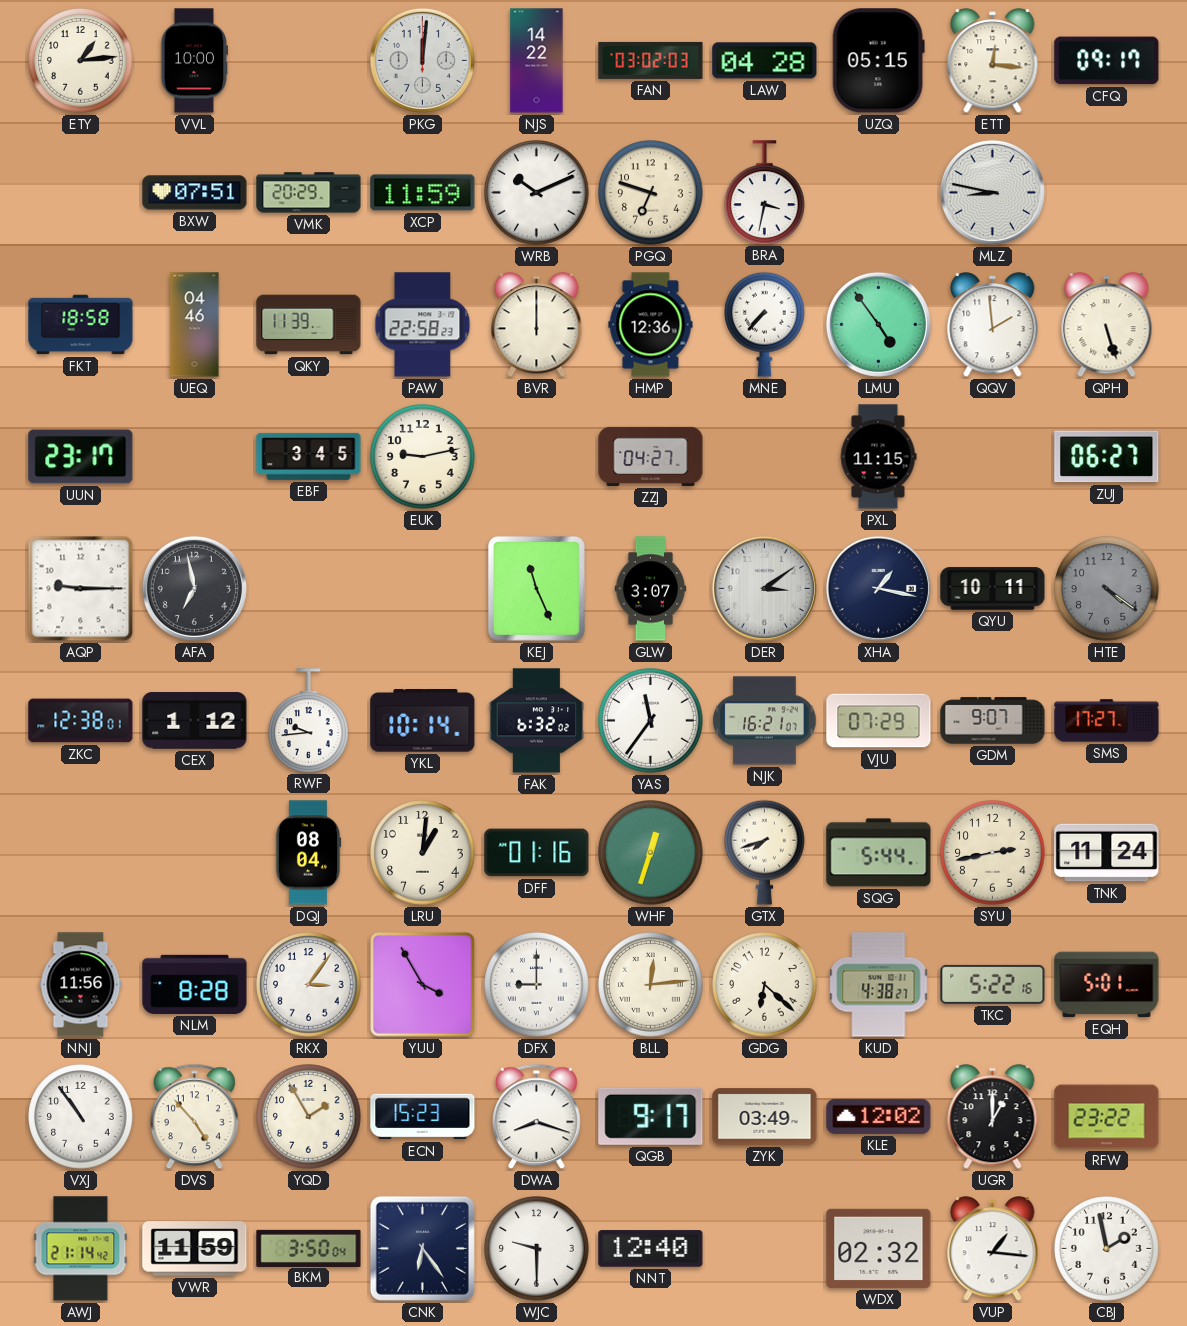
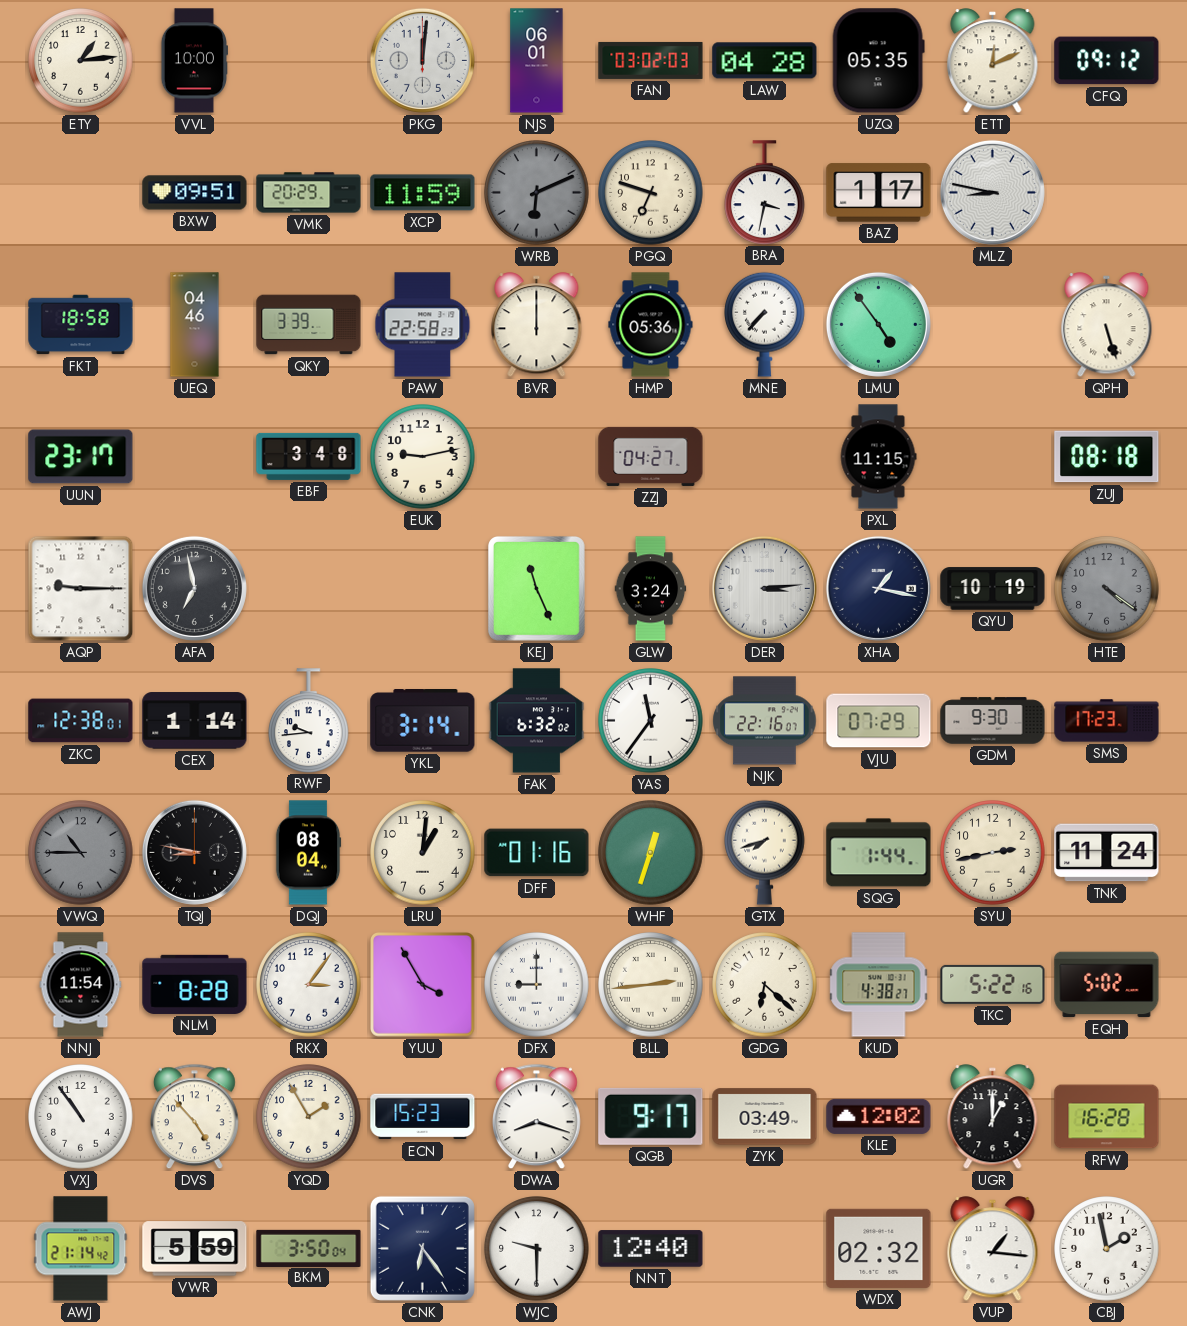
NJS: 14:22 -> 06:01 (537, 61)
UZQ: 05:15 -> 05:35 (878, 61)
ETT: 12:16 -> 12:11 (993, 61)
CFQ: 09:17 -> 09:12 (1107, 61)
BXW: 07:51 -> 09:51 (195, 193)
WRB: 10:11 -> 6:11 (537, 193)
WRB dial: white -> grey (537, 193)
BAZ: none -> 1:17 (879, 193)
QKY: 11:39 -> 3:39 (309, 325)
HMP: 12:36 -> 05:36 (651, 325)
QQV: 1:59 -> none (993, 325)
EBF: 3:45 -> 3:48 (309, 456)
ZUJ: 06:27 -> 08:18 (1107, 457)
GLW: 3:07 -> 3:24 (651, 589)
DER: 3:09 -> 3:14 (764, 588)
QYU: 10:11 -> 10:19 (993, 589)
CEX: 1:12 -> 1:14 (195, 721)
YKL: 10:14 -> 3:14 (423, 721)
NJK: 16:21 -> 22:16 (765, 721)
GDM: 9:07 -> 9:30 (993, 721)
SMS: 17:27 -> 17:23 (1107, 721)
VWQ: none -> 10:45 (81, 853)
TQJ: none -> 8:47 (194, 852)
SQG: 5:44 -> 1:44 (879, 853)
NNJ: 11:56 -> 11:54 (81, 985)
BLL: 12:14 -> 2:44 (651, 985)
EQH: 5:01 -> 5:02 (1107, 985)
RFW: 23:22 -> 16:28 (1107, 1117)
VWR: 11:59 -> 5:59 (195, 1249)
